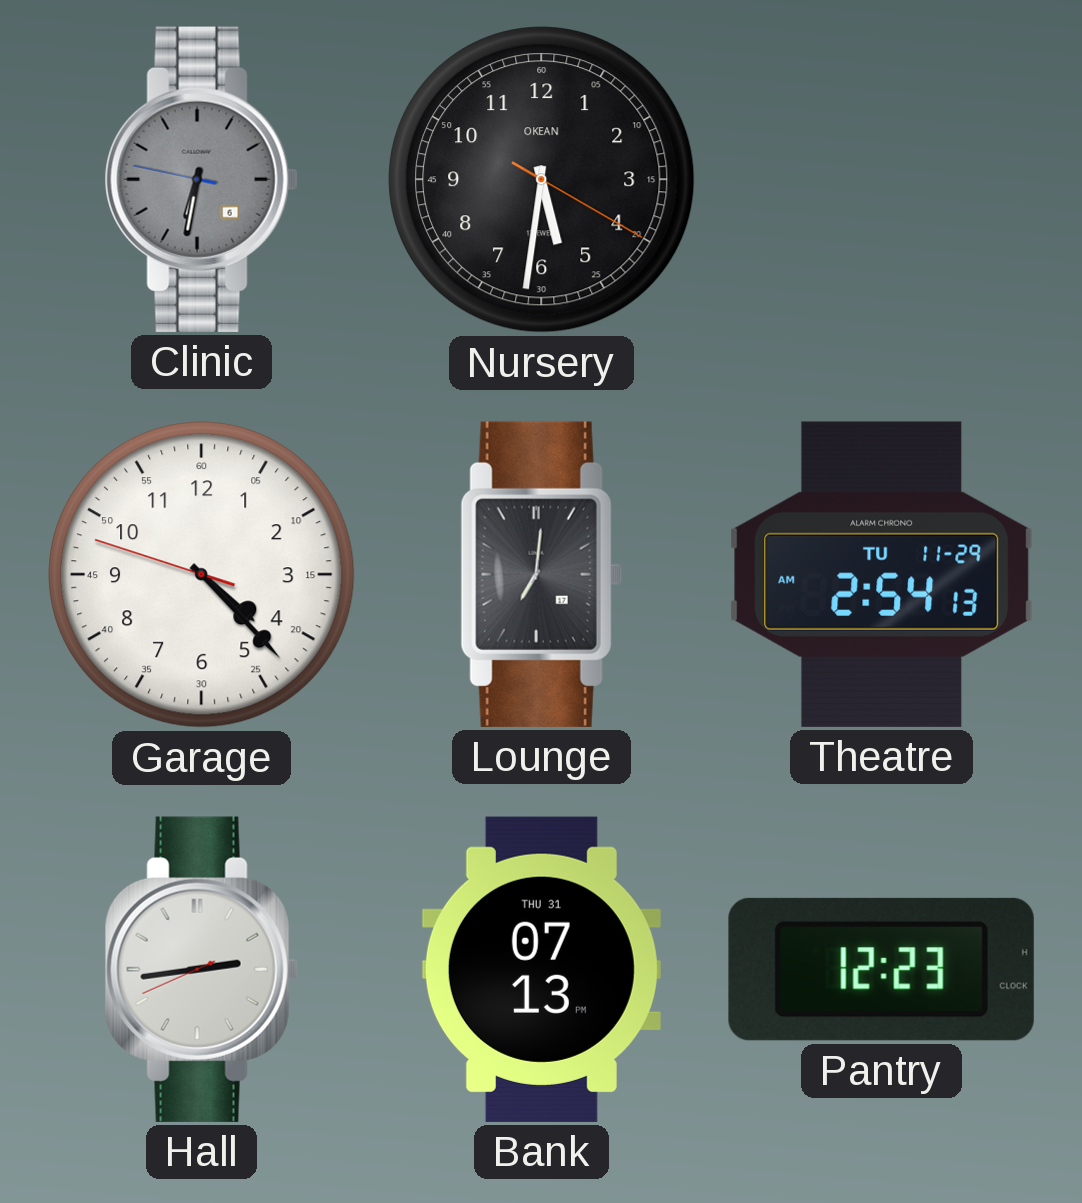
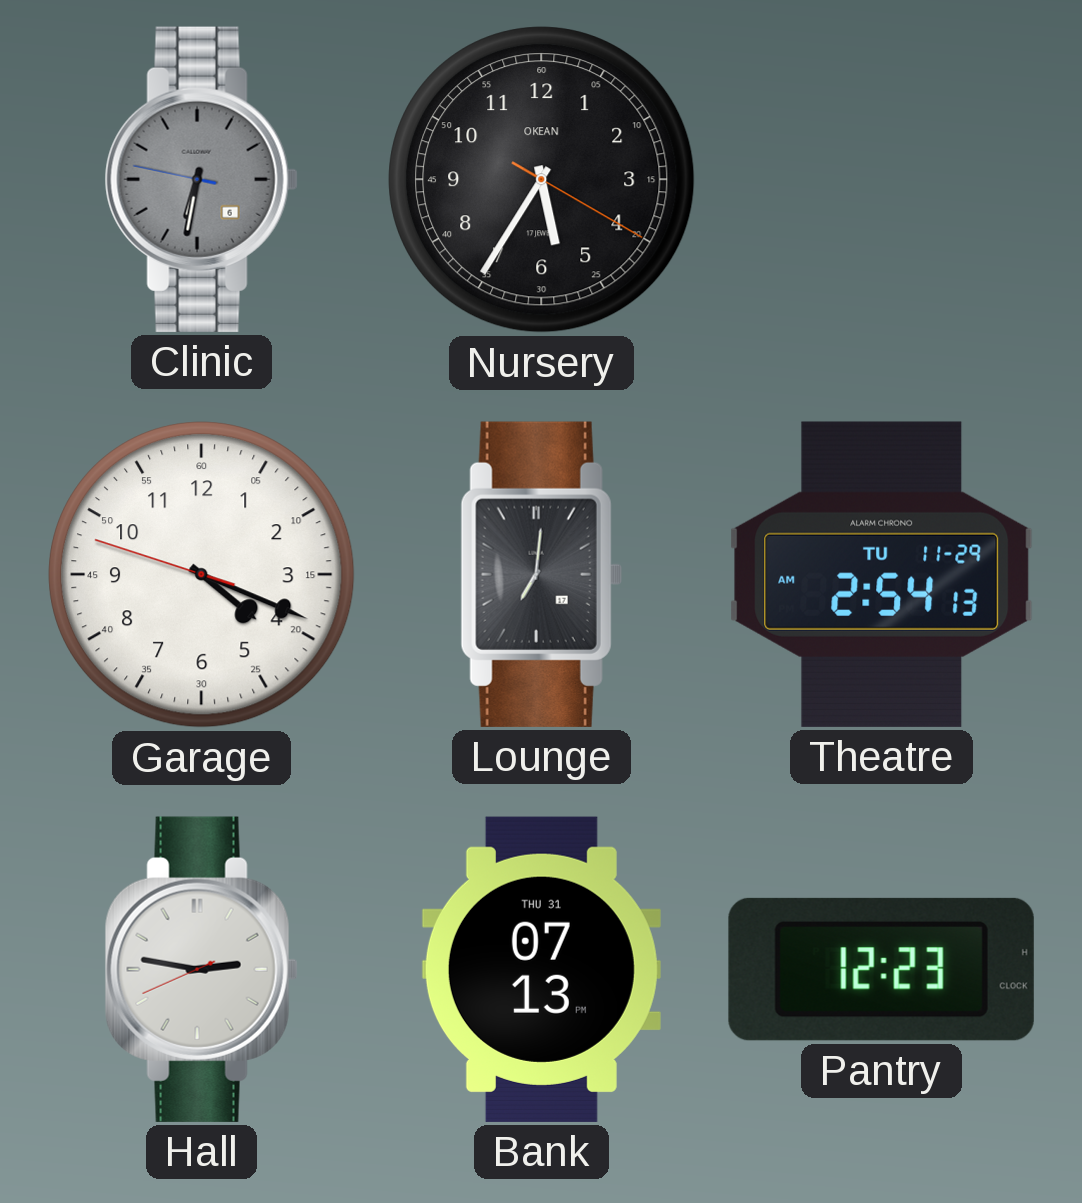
Nursery: 5:31 -> 5:35 (542, 180)
Garage: 4:22 -> 4:18 (202, 575)
Hall: 2:43 -> 2:46 (201, 969)
